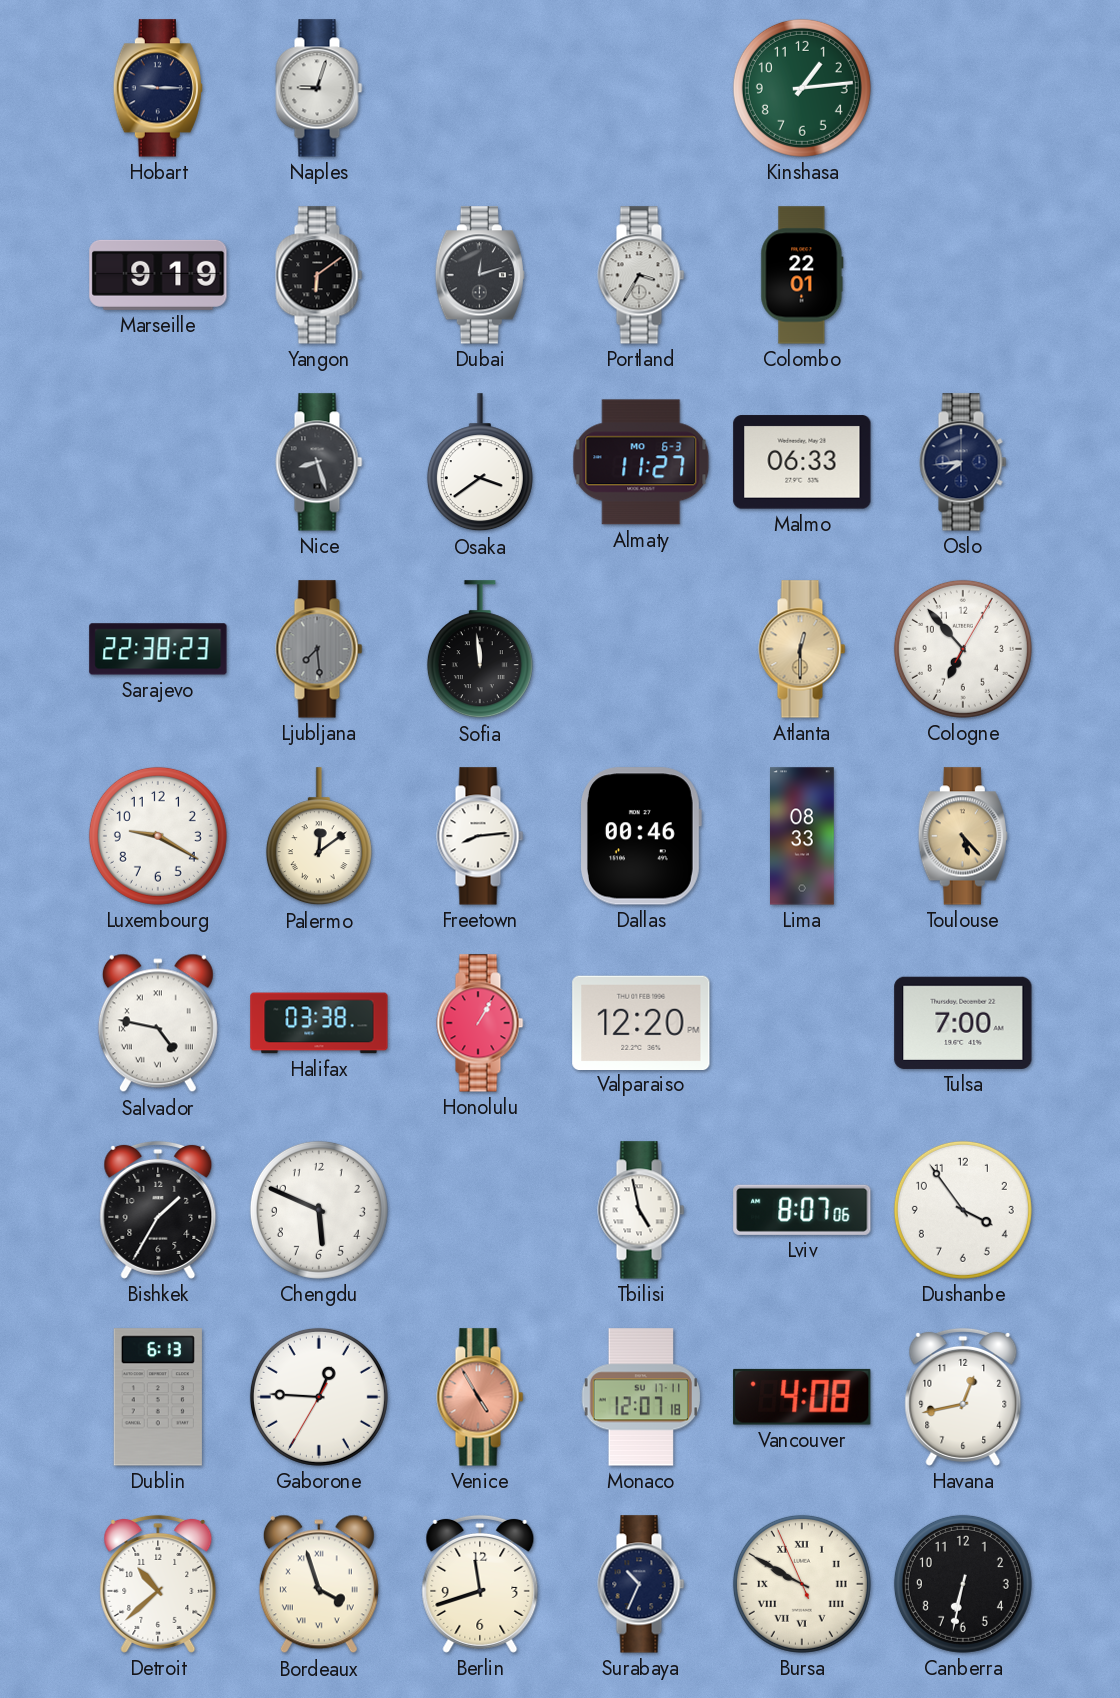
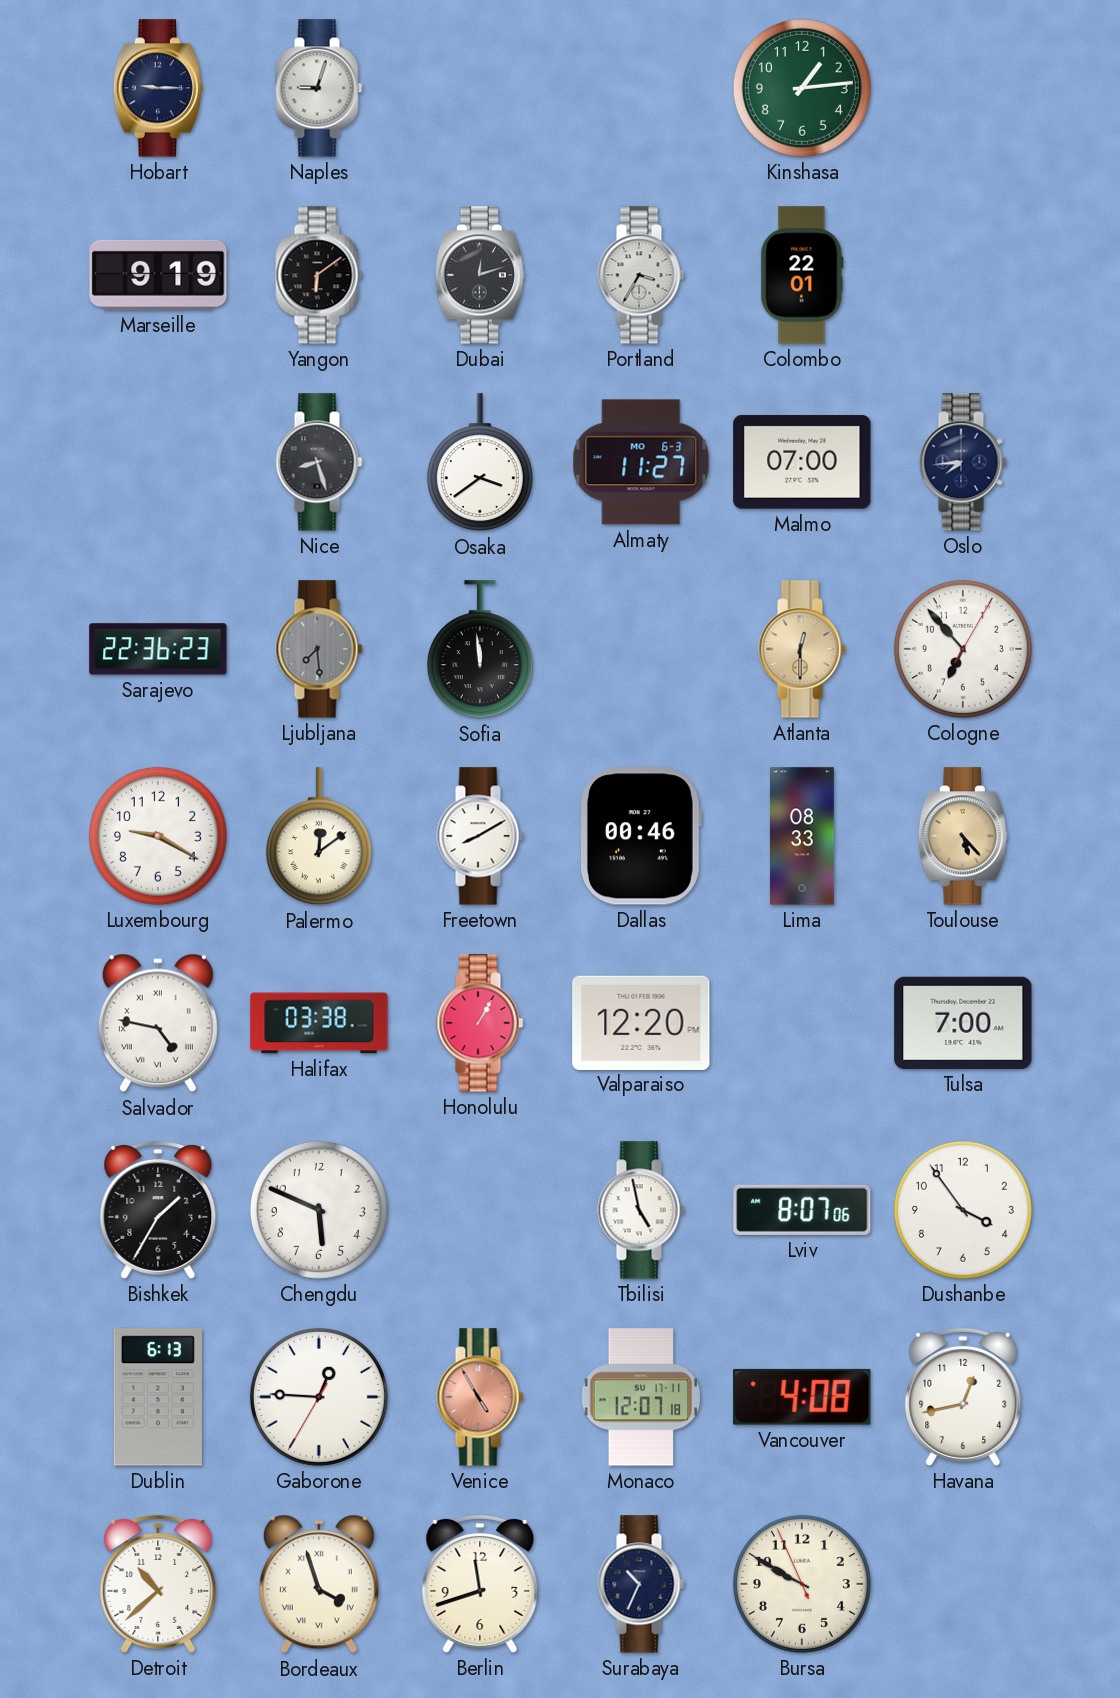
Malmo: 06:33 -> 07:00 (802, 462)
Sarajevo: 22:38 -> 22:36 (158, 649)
Freetown: 8:14 -> 8:10 (480, 836)
Bursa numerals: Roman -> Arabic (802, 1584)
Canberra: 6:32 -> none (963, 1584)
